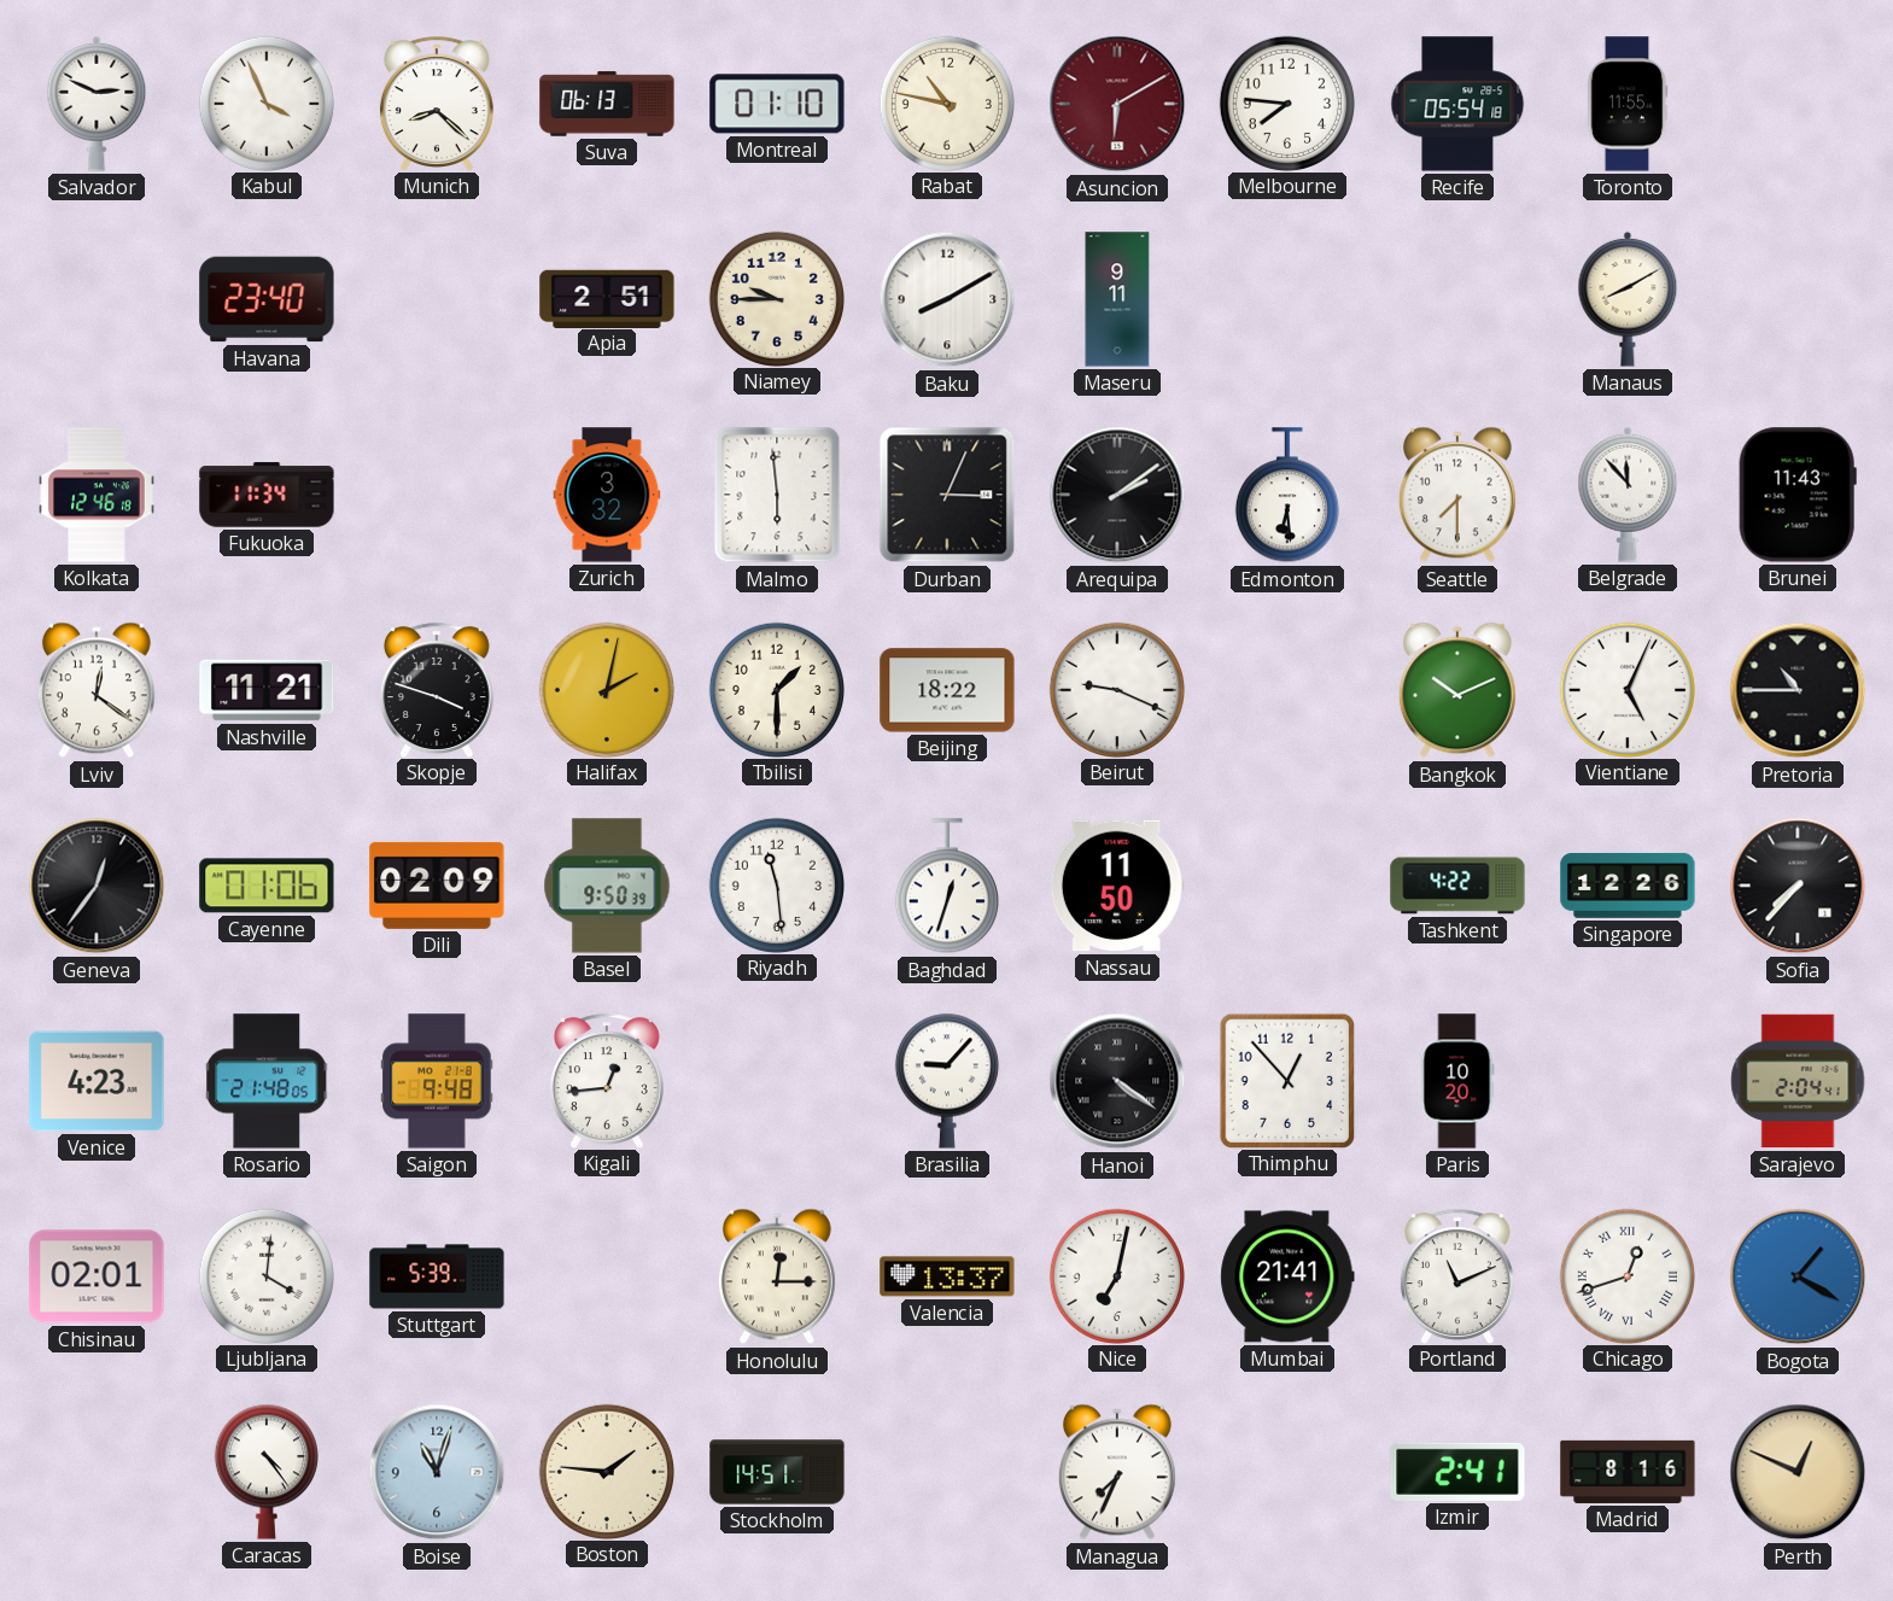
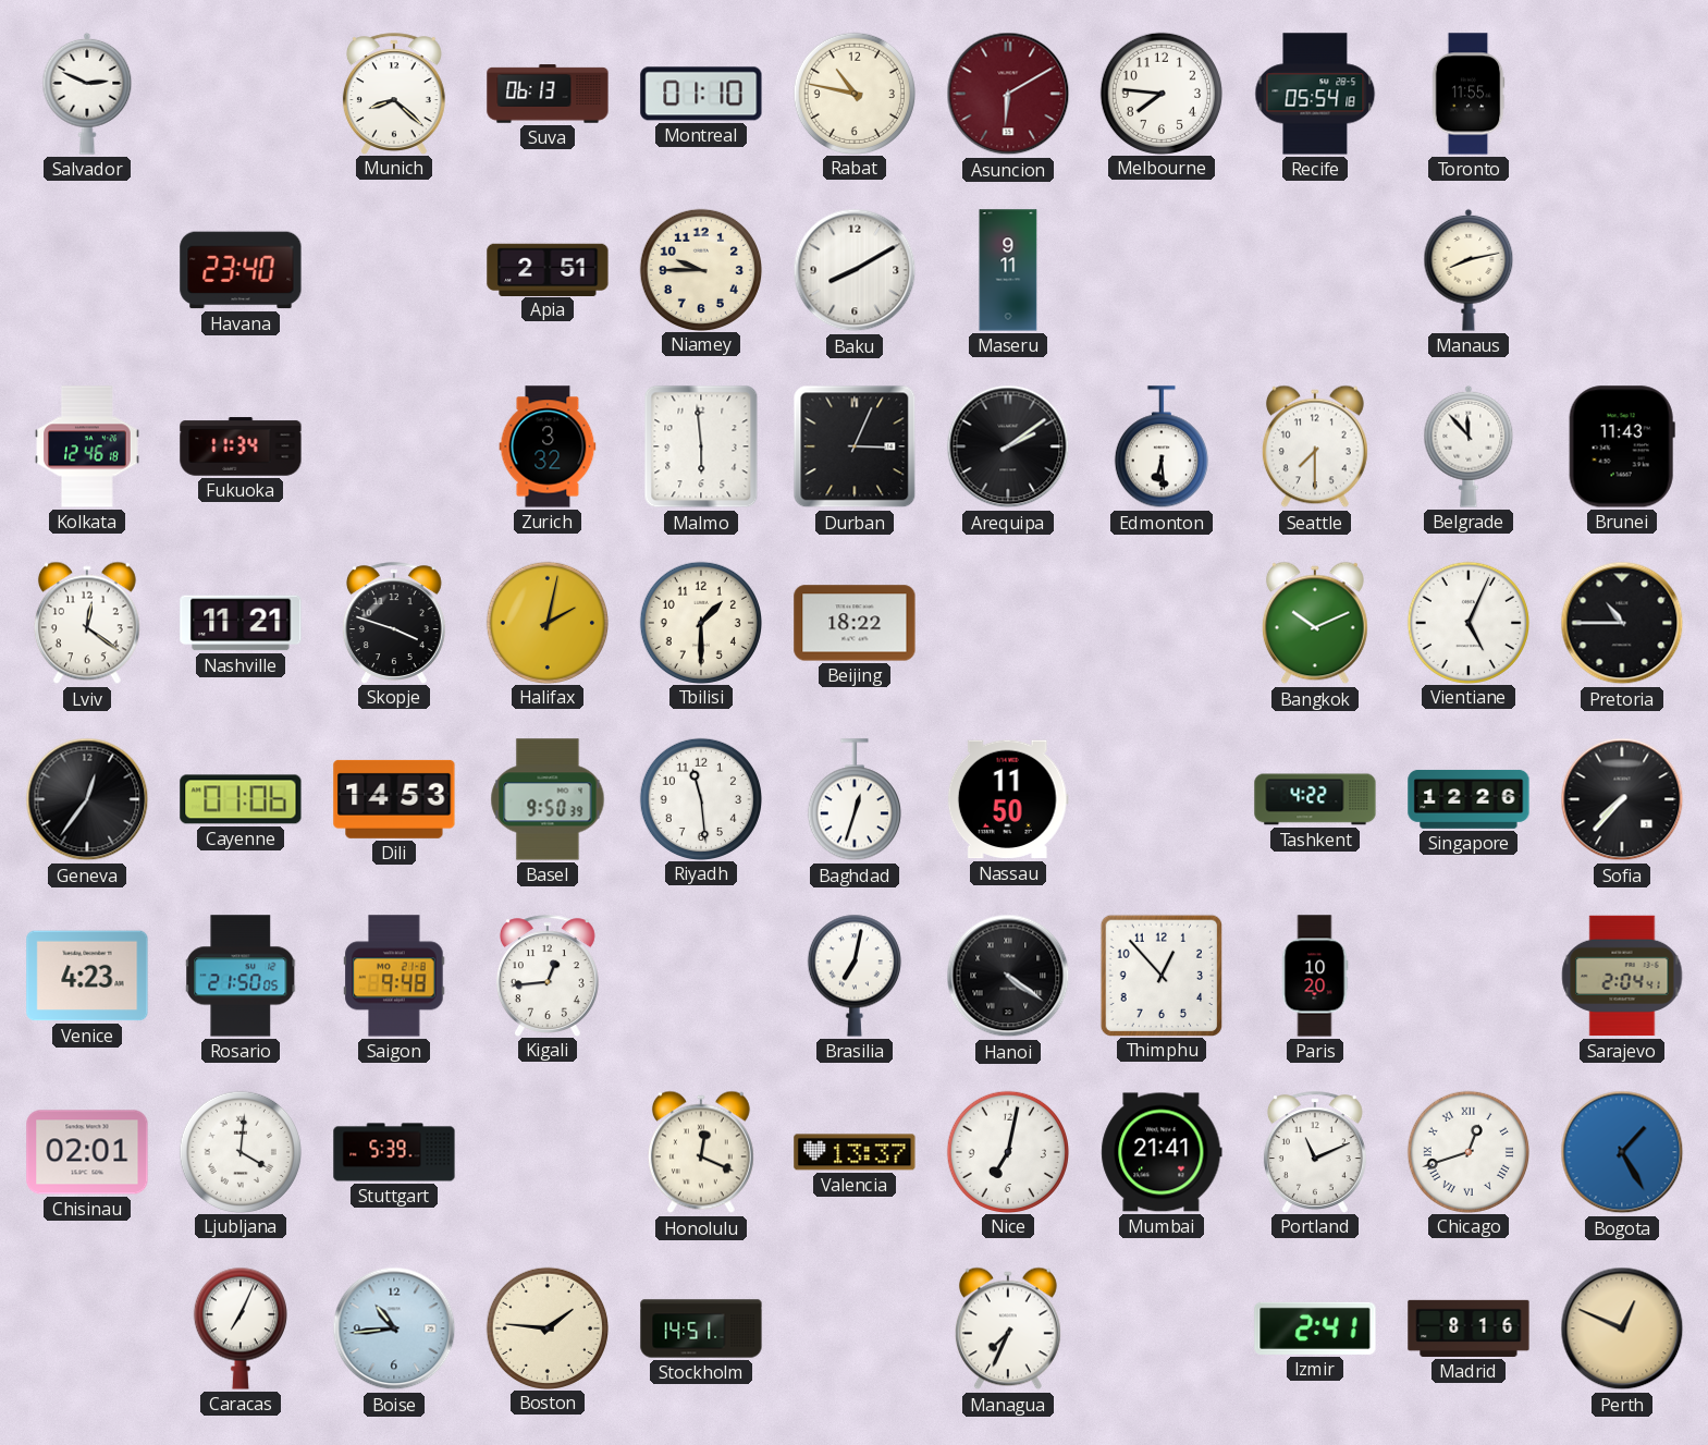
Kabul: 3:56 -> none (265, 103)
Manaus: 8:10 -> 8:13 (1469, 270)
Beirut: 9:19 -> none (1116, 689)
Dili: 02:09 -> 14:53 (394, 799)
Rosario: 21:48 -> 21:50 (242, 976)
Brasilia: 9:07 -> 7:02 (855, 976)
Honolulu: 12:15 -> 12:19 (701, 1152)
Bogota: 1:20 -> 1:25 (1622, 1152)
Caracas: 4:24 -> 7:04 (241, 1328)
Boise: 11:03 -> 10:44 (394, 1328)
